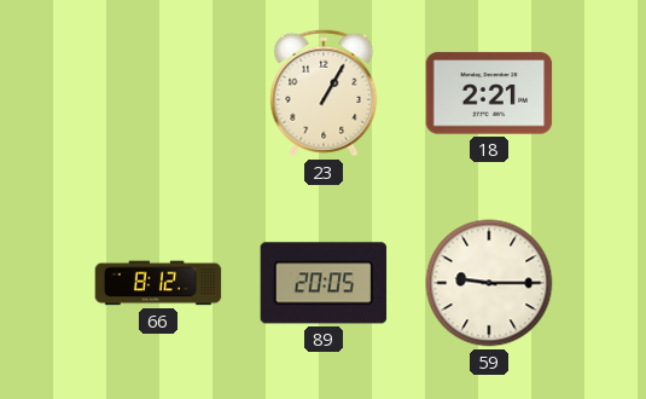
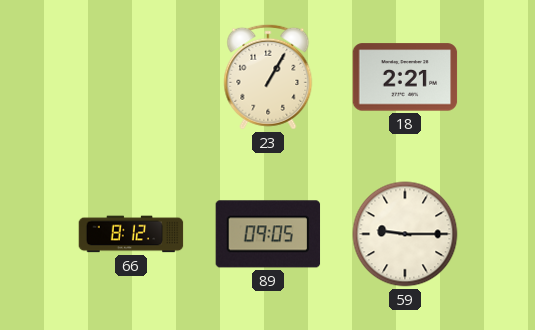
89: 20:05 -> 09:05 (268, 234)
